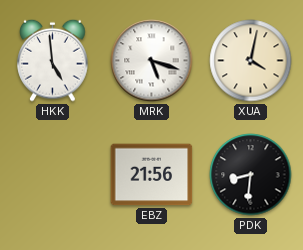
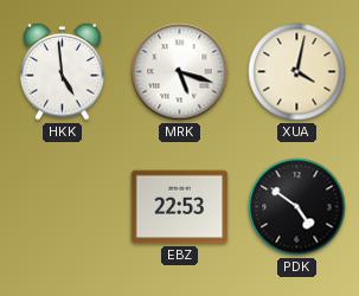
EBZ: 21:56 -> 22:53 (180, 207)
PDK: 8:31 -> 4:51 (297, 207)
